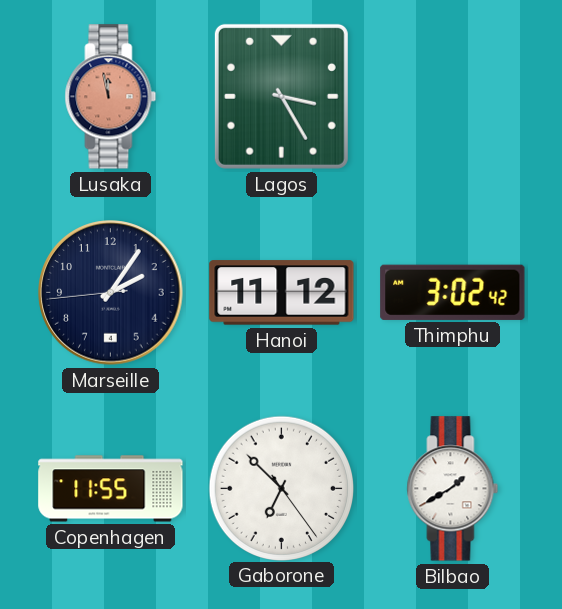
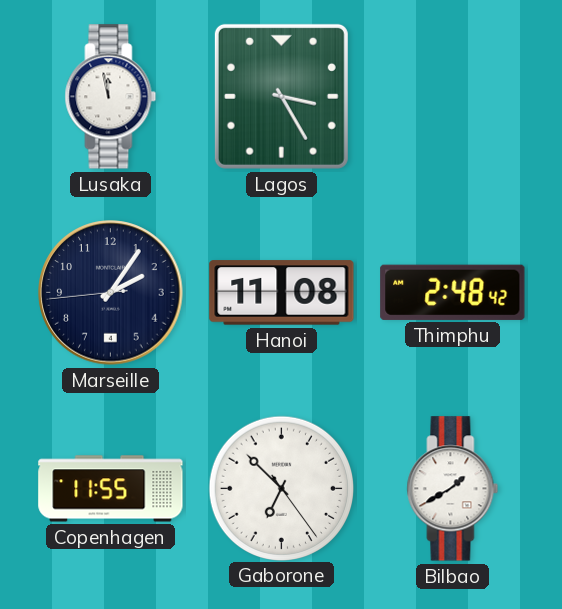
Lusaka dial: salmon -> white (111, 97)
Hanoi: 11:12 -> 11:08 (282, 293)
Thimphu: 3:02 -> 2:48 (453, 292)
